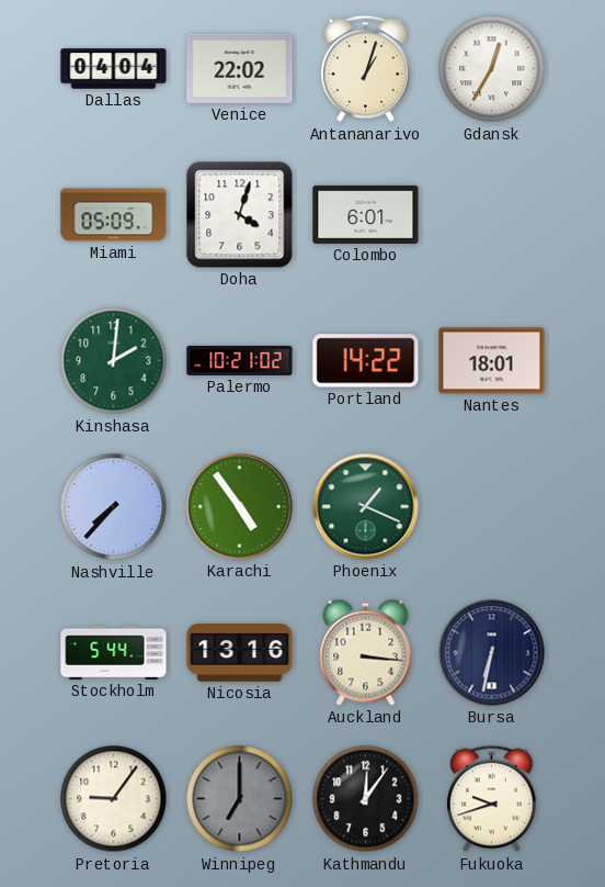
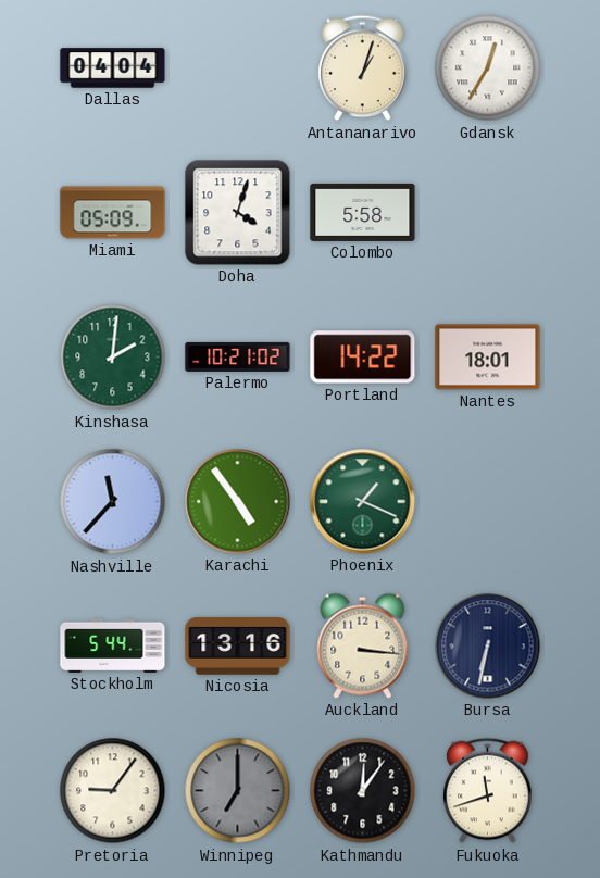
Venice: 22:02 -> none (240, 68)
Colombo: 6:01 -> 5:58 (363, 212)
Nashville: 7:37 -> 11:37 (113, 502)
Fukuoka: 9:42 -> 11:42 (488, 791)
